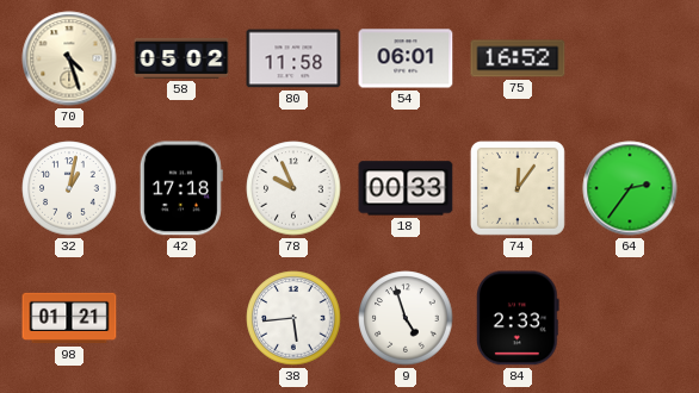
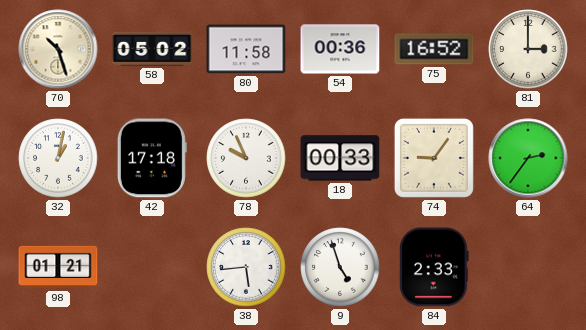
70: 4:27 -> 10:27 (58, 49)
54: 06:01 -> 00:36 (340, 49)
81: none -> 3:00 (528, 49)
74: 12:06 -> 9:06 (434, 158)
